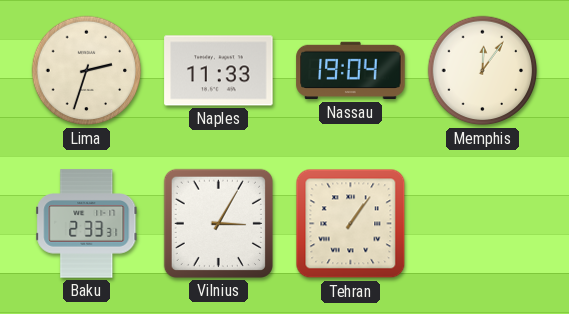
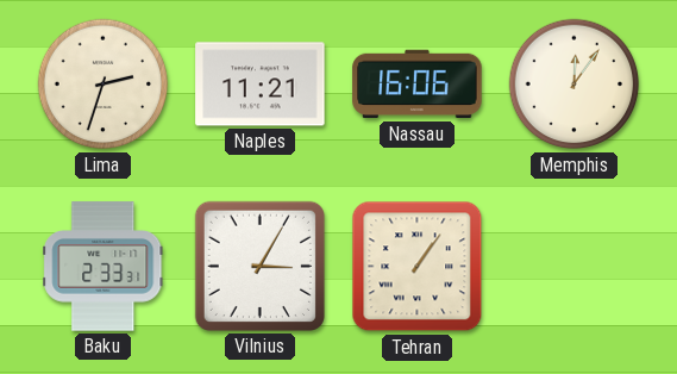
Naples: 11:33 -> 11:21 (261, 85)
Nassau: 19:04 -> 16:06 (418, 85)
